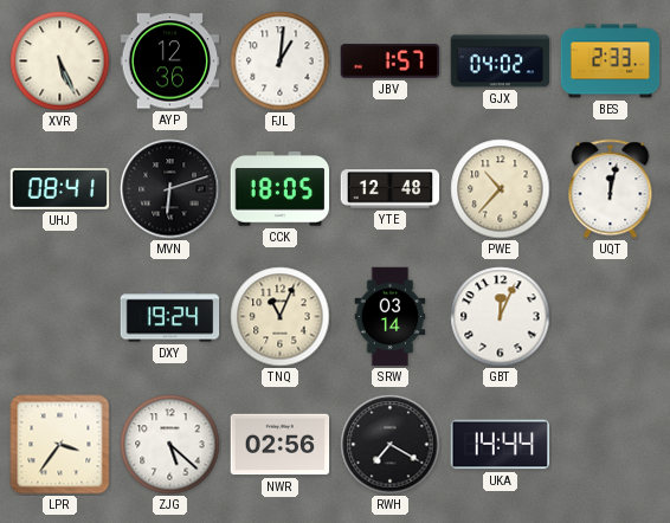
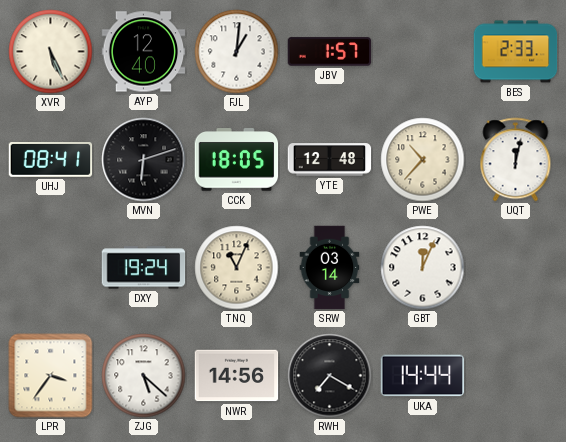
AYP: 12:36 -> 12:40 (144, 52)
GJX: 04:02 -> none (501, 62)
NWR: 02:56 -> 14:56 (237, 376)
